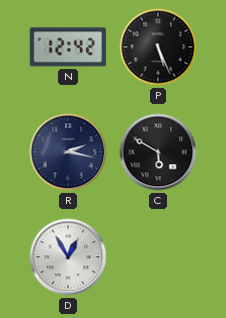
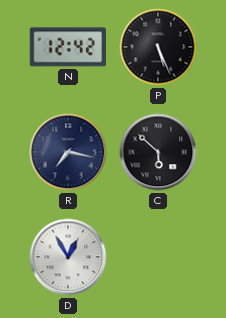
R: 2:17 -> 7:17 (68, 152)
C: 5:50 -> 5:52 (158, 152)
